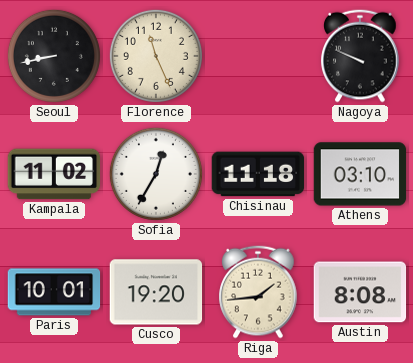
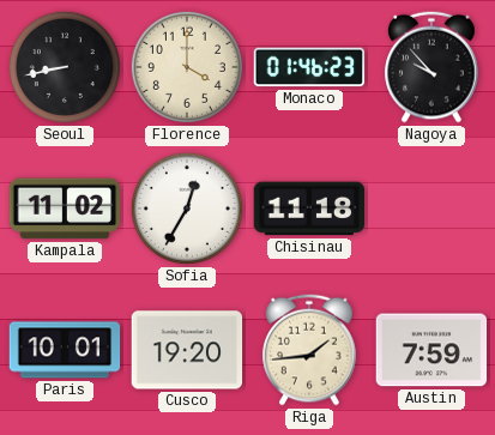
Florence: 11:26 -> 4:00 (187, 67)
Monaco: none -> 01:46 (309, 67)
Nagoya: 9:49 -> 9:53 (431, 67)
Athens: 03:10 -> none (360, 174)
Austin: 8:08 -> 7:59 (431, 350)
